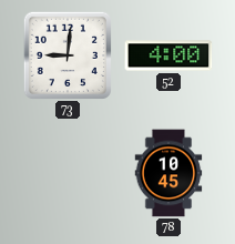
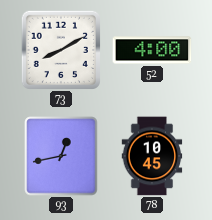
73: 9:01 -> 8:10 (61, 50)
93: none -> 12:43 (61, 156)
